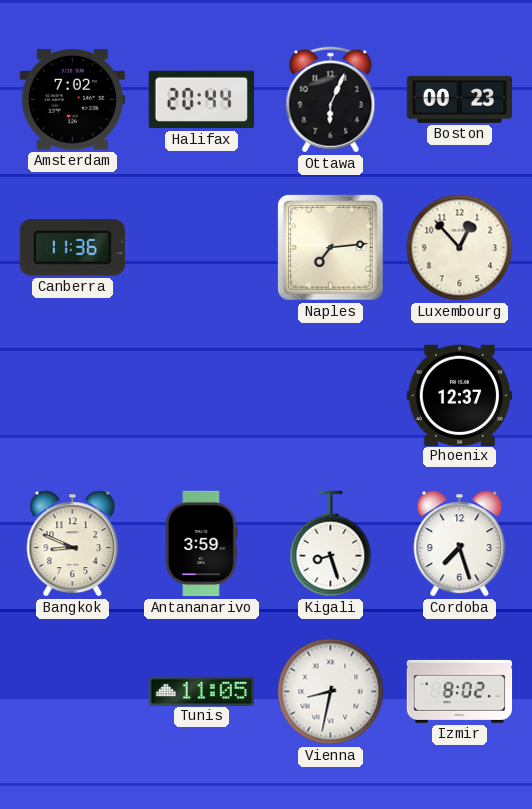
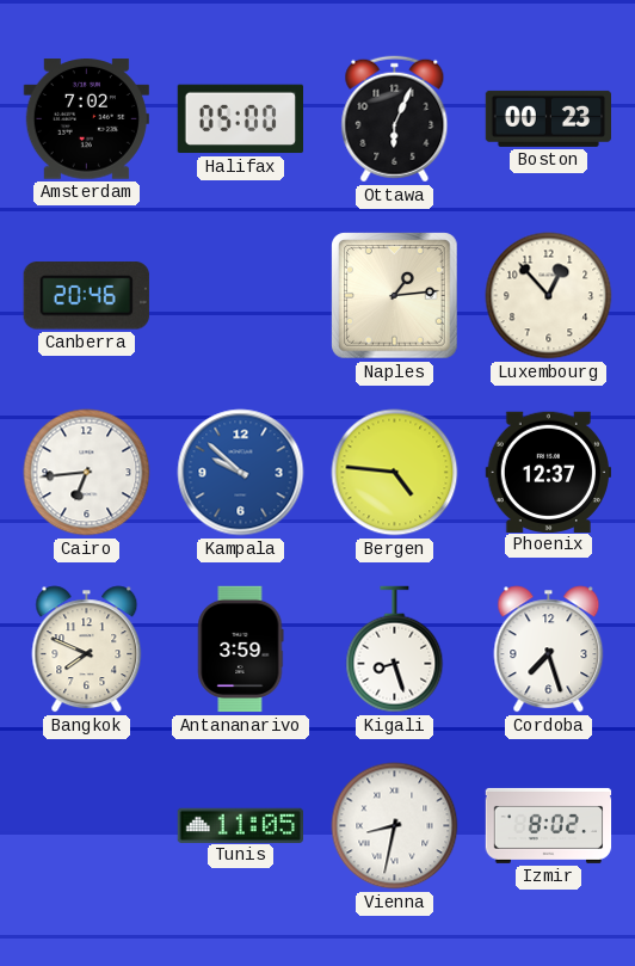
Halifax: 20:44 -> 05:00 (240, 119)
Canberra: 11:36 -> 20:46 (86, 296)
Naples: 7:14 -> 1:14 (395, 296)
Cairo: none -> 6:44 (87, 473)
Kampala: none -> 9:52 (241, 473)
Bergen: none -> 4:46 (395, 473)
Bangkok: 8:49 -> 7:49 (87, 650)
